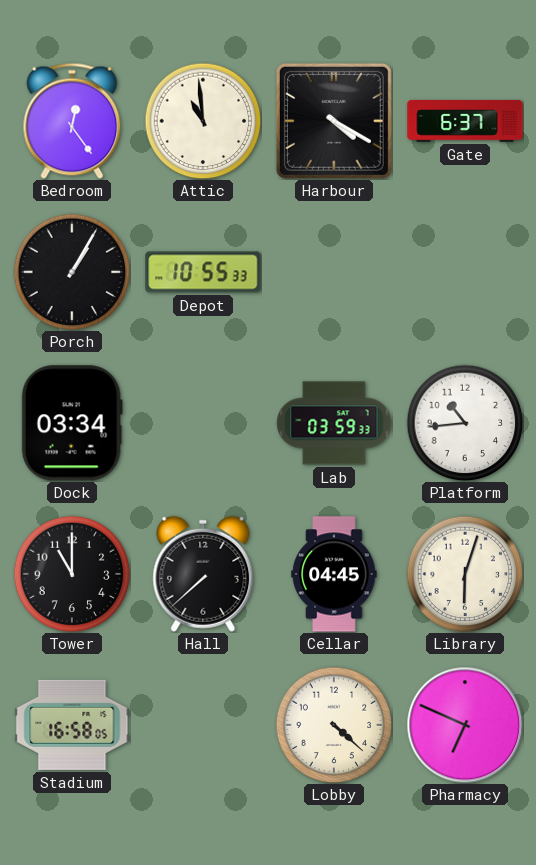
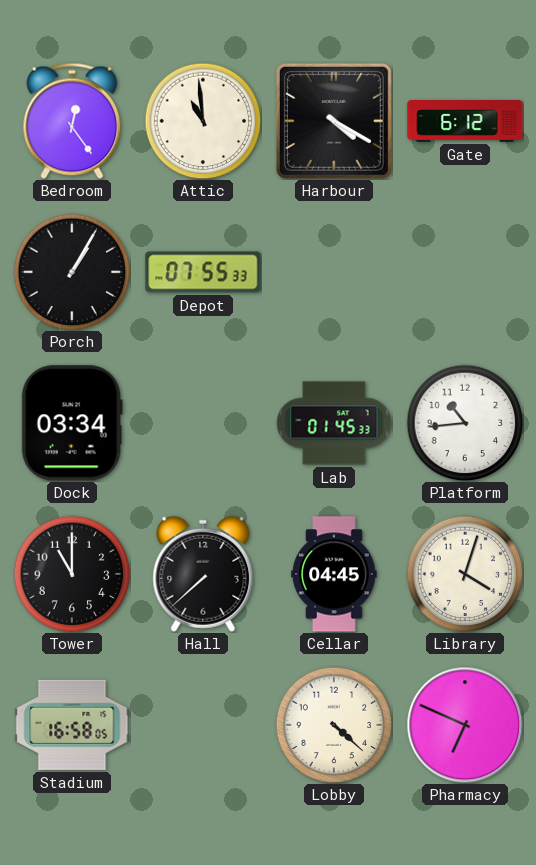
Gate: 6:37 -> 6:12 (465, 121)
Depot: 10:55 -> 07:55 (203, 272)
Lab: 03:59 -> 01:45 (334, 423)
Library: 6:03 -> 4:03 (465, 574)
